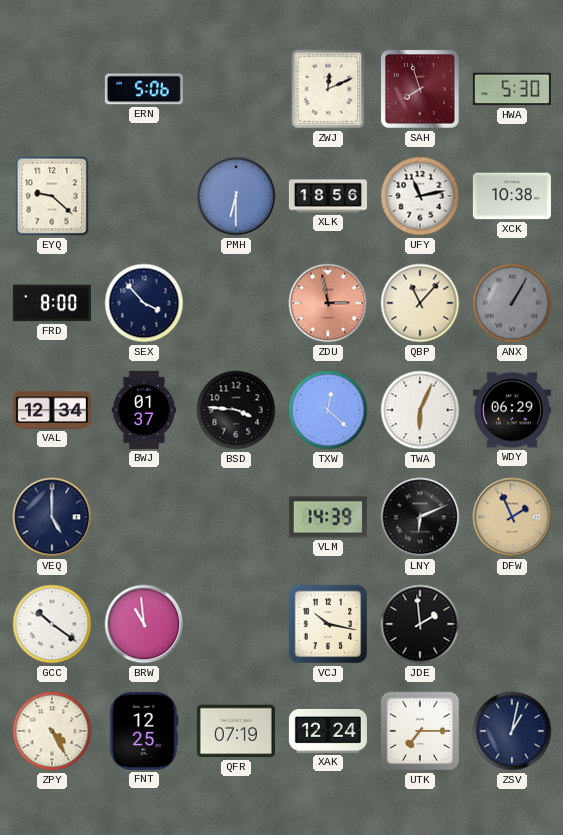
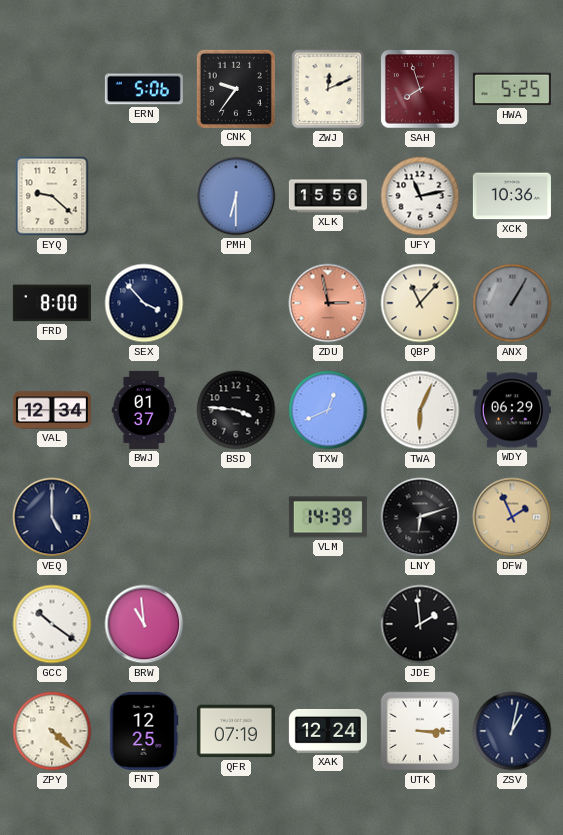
CNK: none -> 9:36 (236, 89)
HWA: 5:30 -> 5:25 (512, 89)
XLK: 18:56 -> 15:56 (328, 196)
XCK: 10:38 -> 10:36 (512, 196)
TXW: 12:22 -> 12:41 (328, 410)
LNY: 6:11 -> 6:12 (420, 517)
VCJ: 10:17 -> none (328, 624)
ZPY: 4:25 -> 4:22 (52, 731)
UTK: 7:15 -> 3:15 (420, 731)
